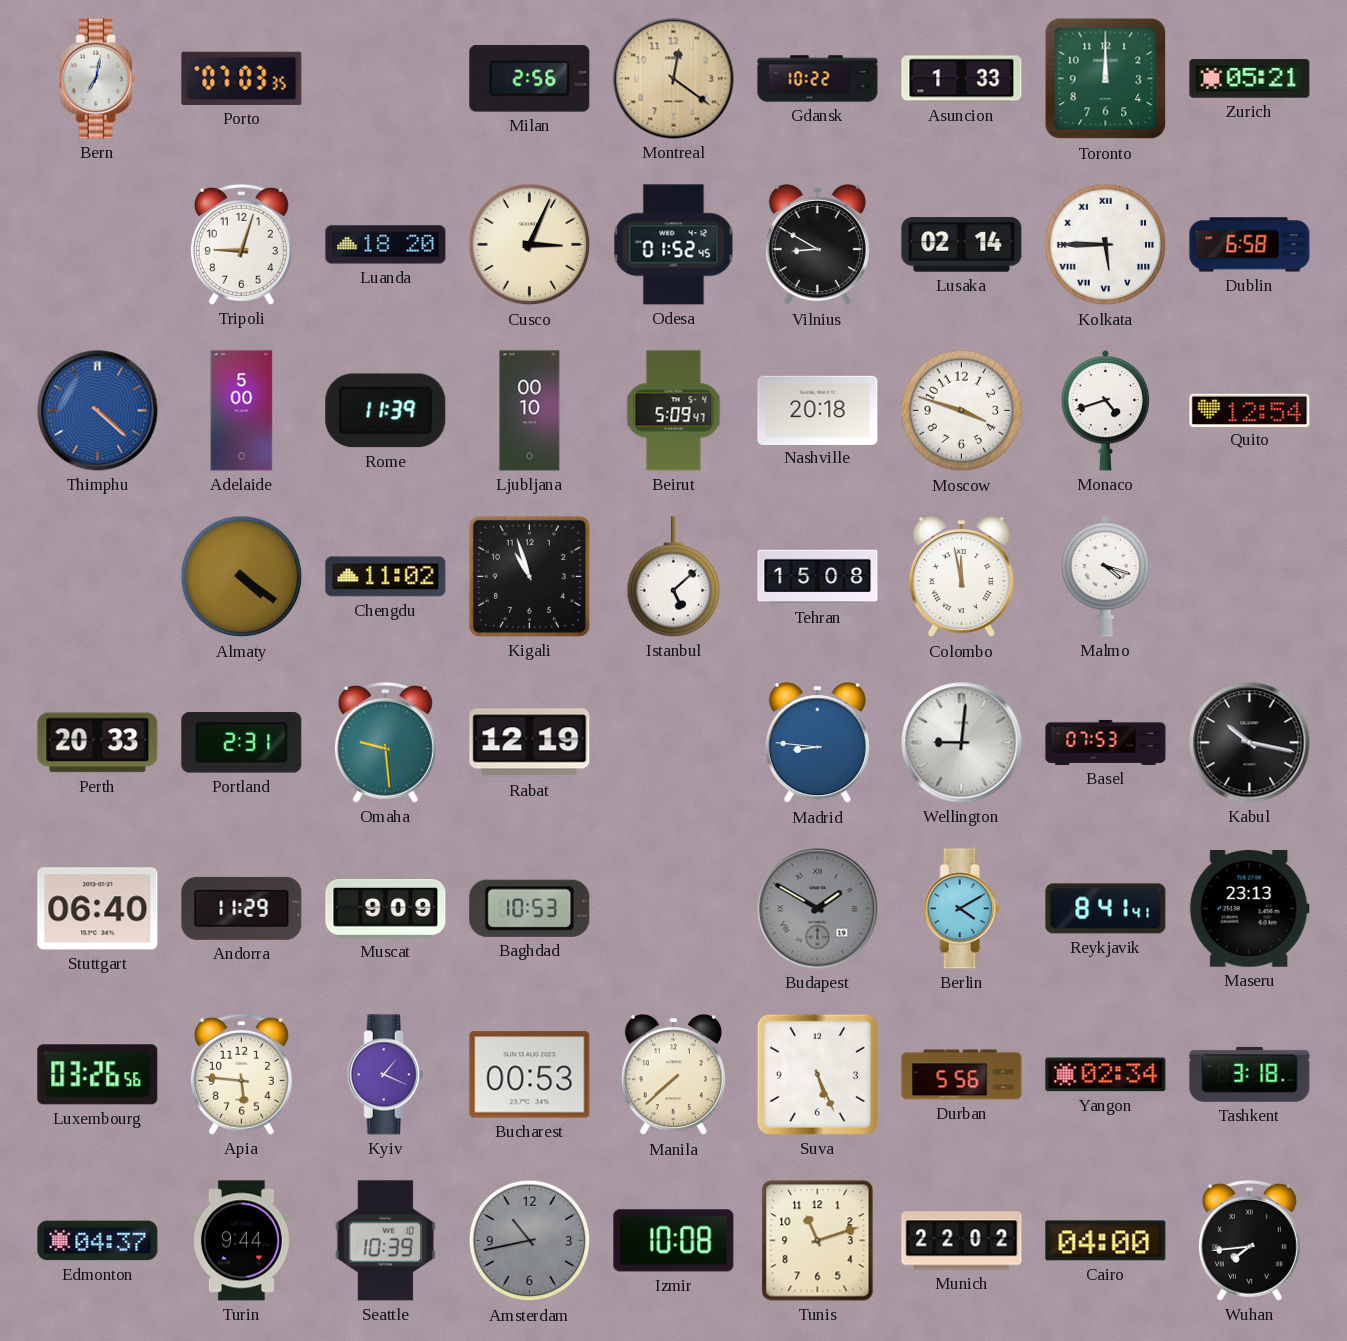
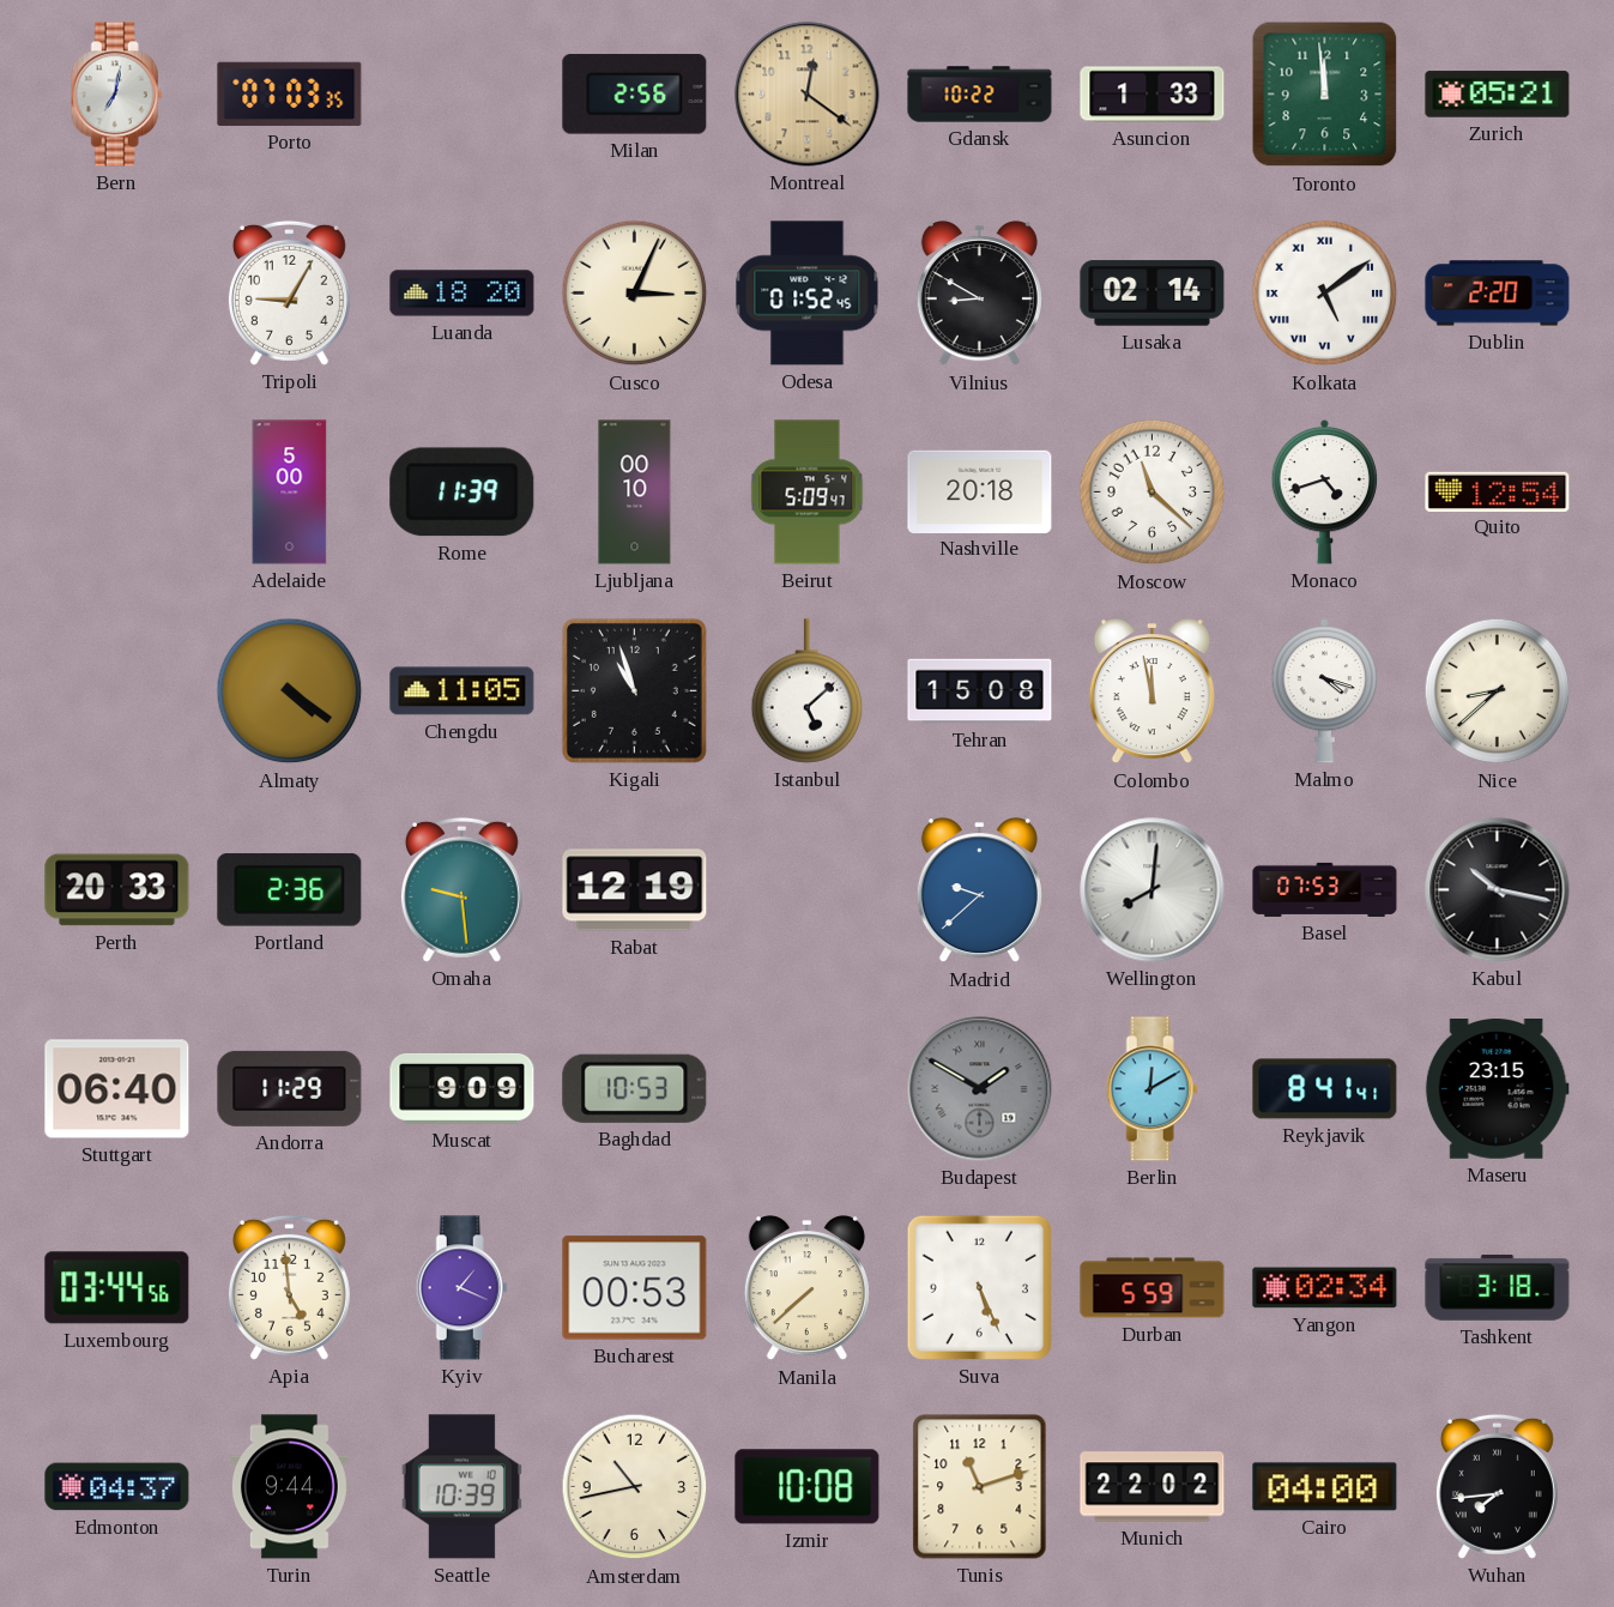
Toronto: 12:00 -> 11:59 (1325, 95)
Tripoli: 9:03 -> 9:05 (289, 292)
Kolkata: 5:45 -> 5:09 (1325, 294)
Dublin: 6:58 -> 2:20 (1498, 294)
Thimphu: 4:22 -> none (98, 411)
Moscow: 3:48 -> 11:22 (1153, 493)
Chengdu: 11:02 -> 11:05 (463, 691)
Nice: none -> 8:38 (1498, 691)
Portland: 2:31 -> 2:36 (290, 890)
Madrid: 8:46 -> 9:38 (979, 890)
Wellington: 9:01 -> 8:01 (1153, 890)
Berlin: 4:10 -> 12:10 (1151, 1089)
Maseru: 23:13 -> 23:15 (1497, 1089)
Luxembourg: 03:26 -> 03:44 (117, 1288)
Apia: 5:46 -> 4:59 (289, 1287)
Durban: 5:56 -> 5:59 (1153, 1288)
Amsterdam dial: grey -> cream (635, 1487)
